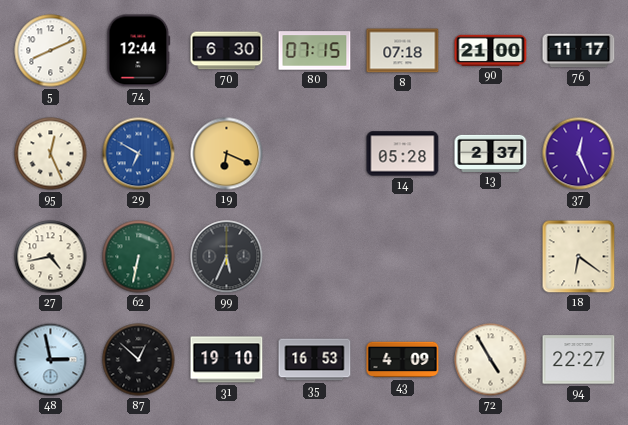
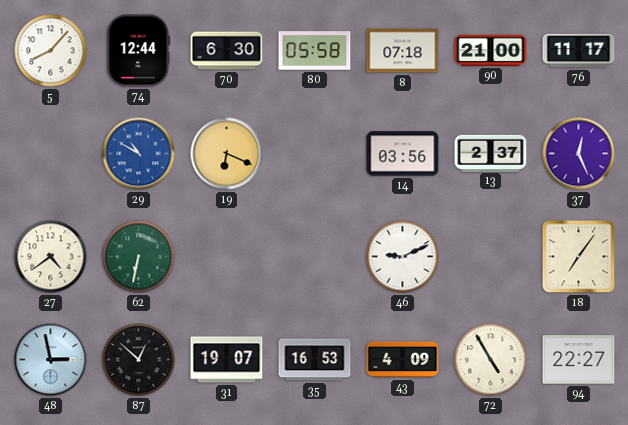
5: 8:11 -> 8:07 (51, 51)
80: 07:15 -> 05:58 (315, 51)
95: 12:26 -> none (51, 154)
29: 6:50 -> 10:50 (139, 154)
14: 05:28 -> 03:56 (403, 154)
27: 4:43 -> 4:39 (51, 257)
99: 5:34 -> none (227, 257)
46: none -> 9:11 (403, 257)
18: 6:21 -> 7:06 (579, 257)
31: 19:10 -> 19:07 (227, 360)
